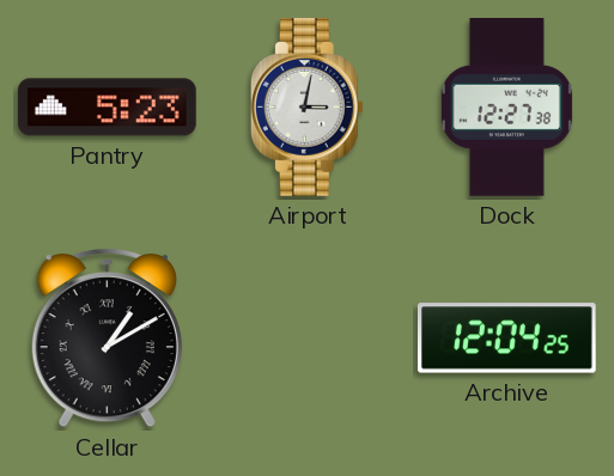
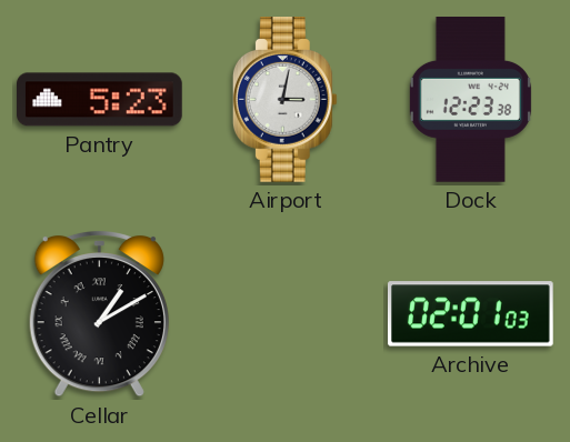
Dock: 12:27 -> 12:23 (470, 100)
Archive: 12:04 -> 02:01 (470, 314)
